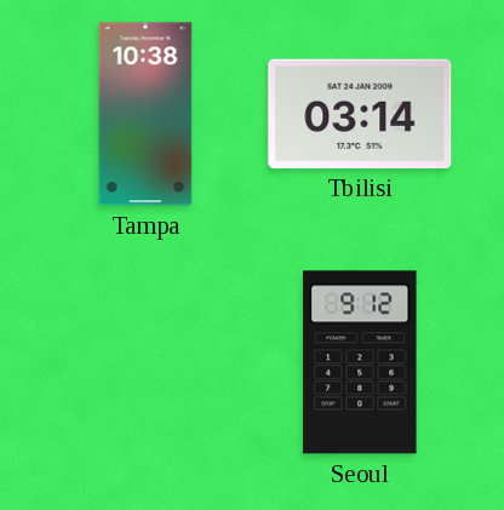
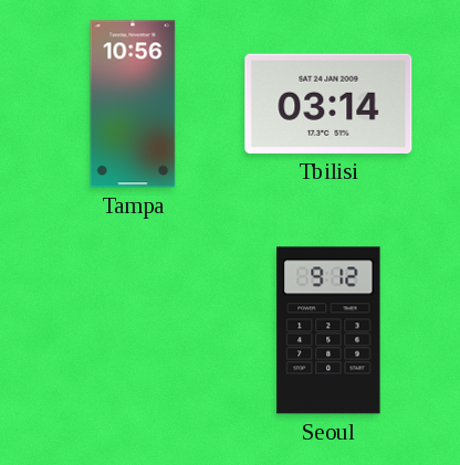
Tampa: 10:38 -> 10:56 (133, 104)
